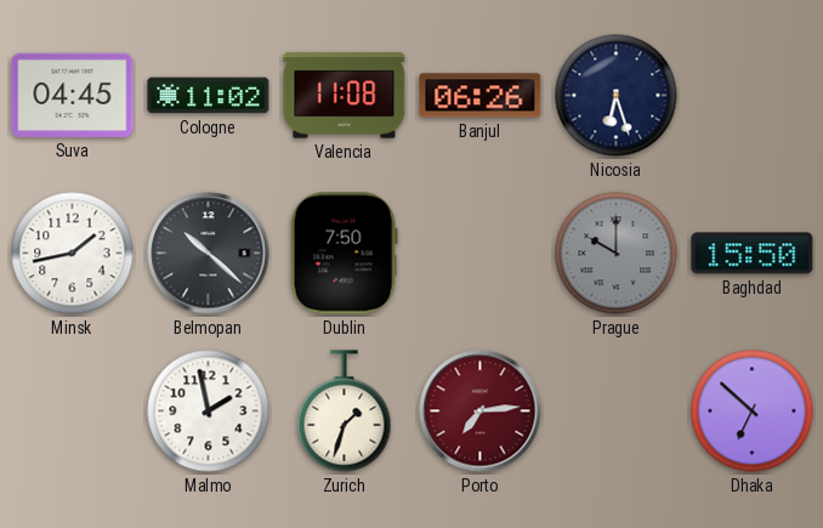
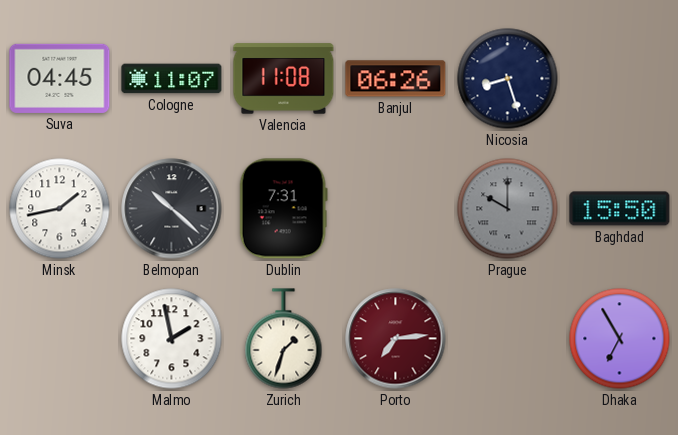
Cologne: 11:02 -> 11:07 (172, 79)
Nicosia: 6:27 -> 8:27 (508, 79)
Dublin: 7:50 -> 7:31 (283, 209)
Dhaka: 6:52 -> 6:55 (620, 339)
